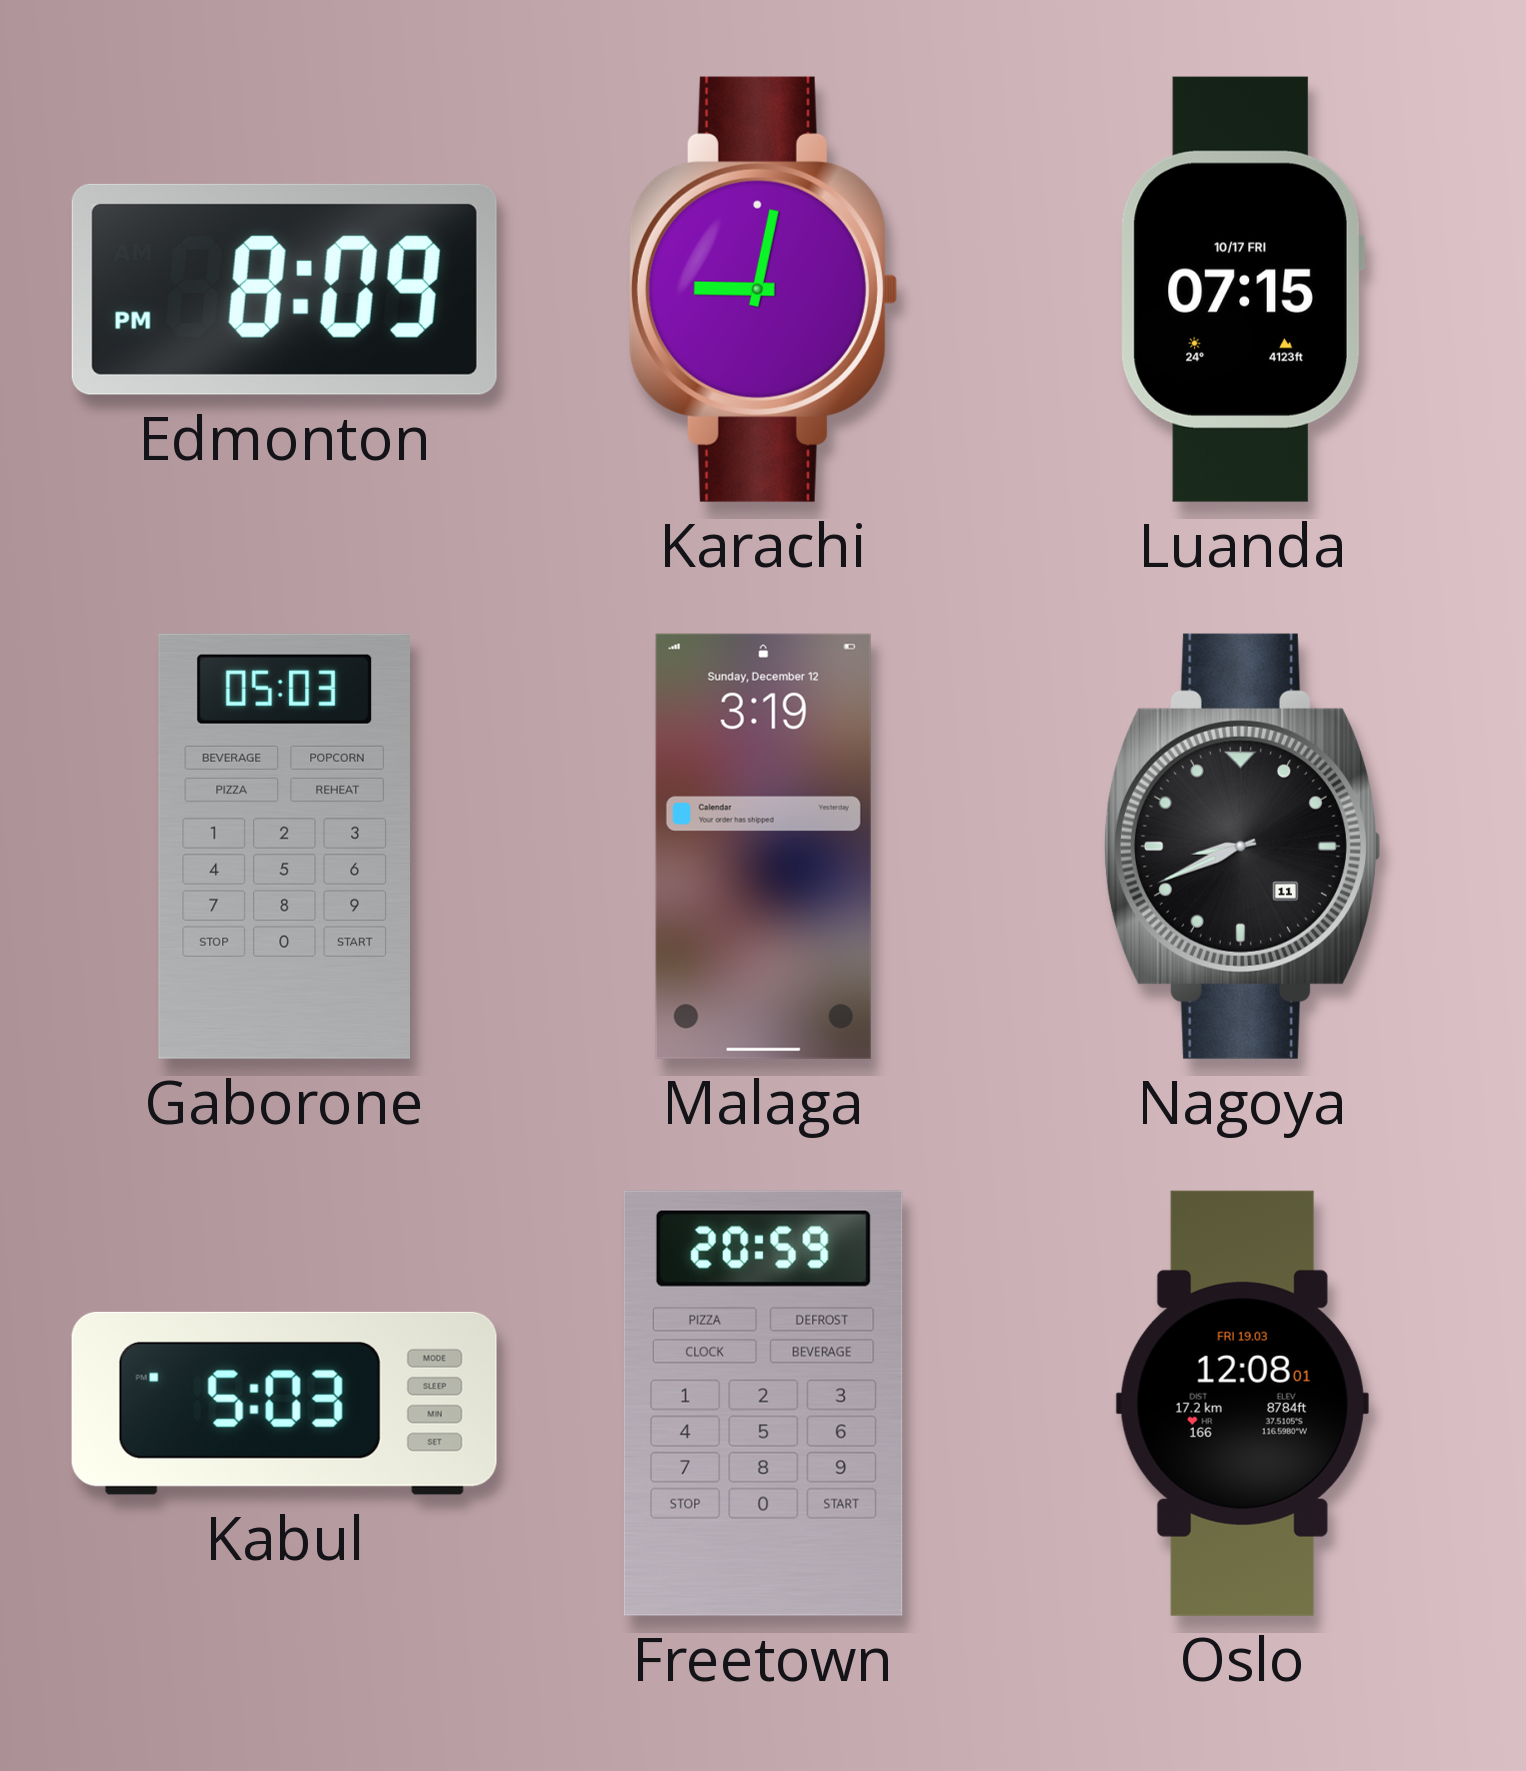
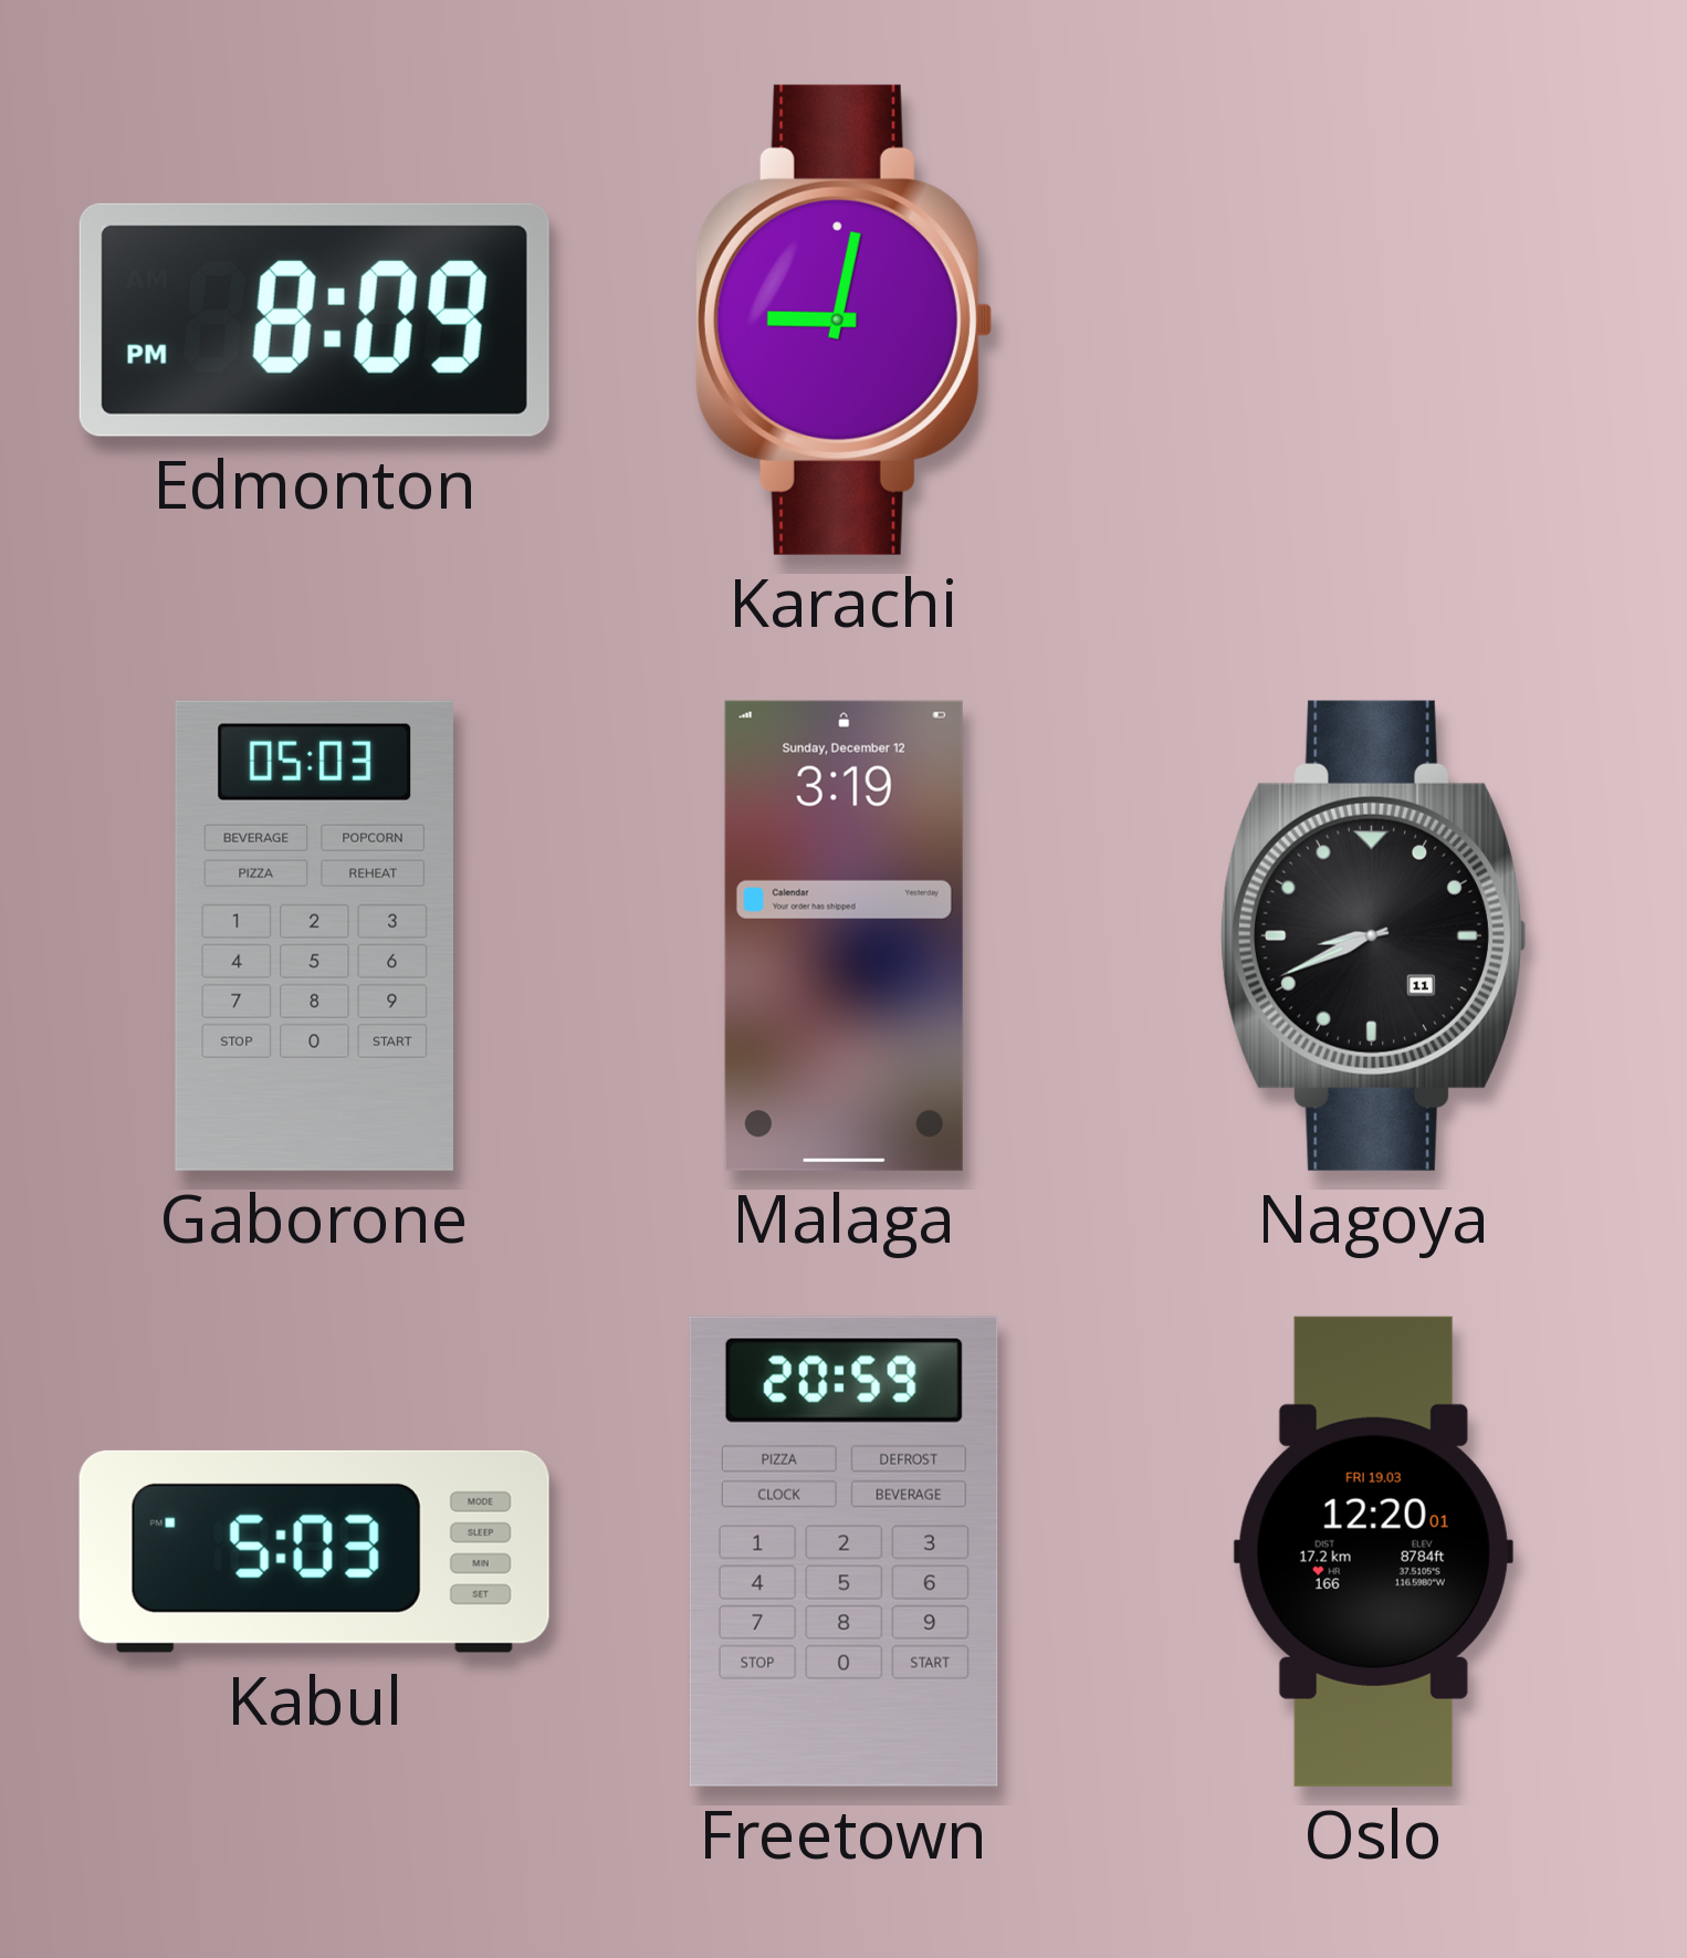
Luanda: 07:15 -> none (1242, 289)
Oslo: 12:08 -> 12:20 (1373, 1551)
